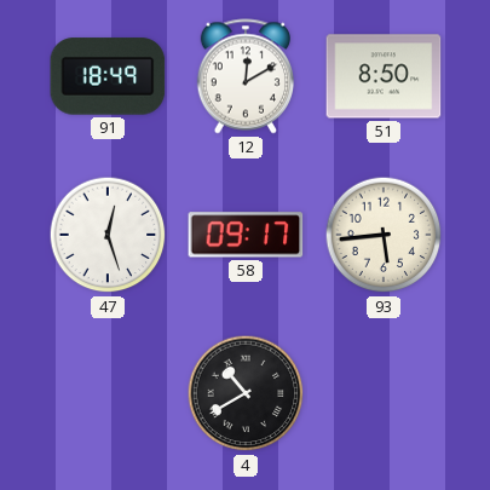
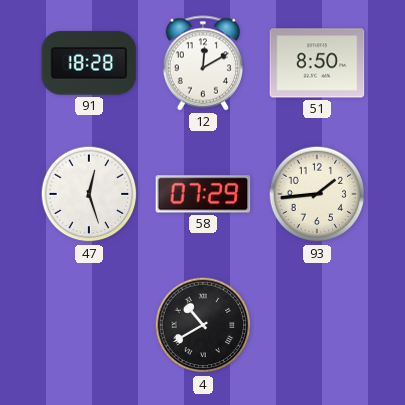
91: 18:49 -> 18:28 (89, 63)
58: 09:17 -> 07:29 (203, 194)
93: 5:44 -> 1:44 (317, 194)
